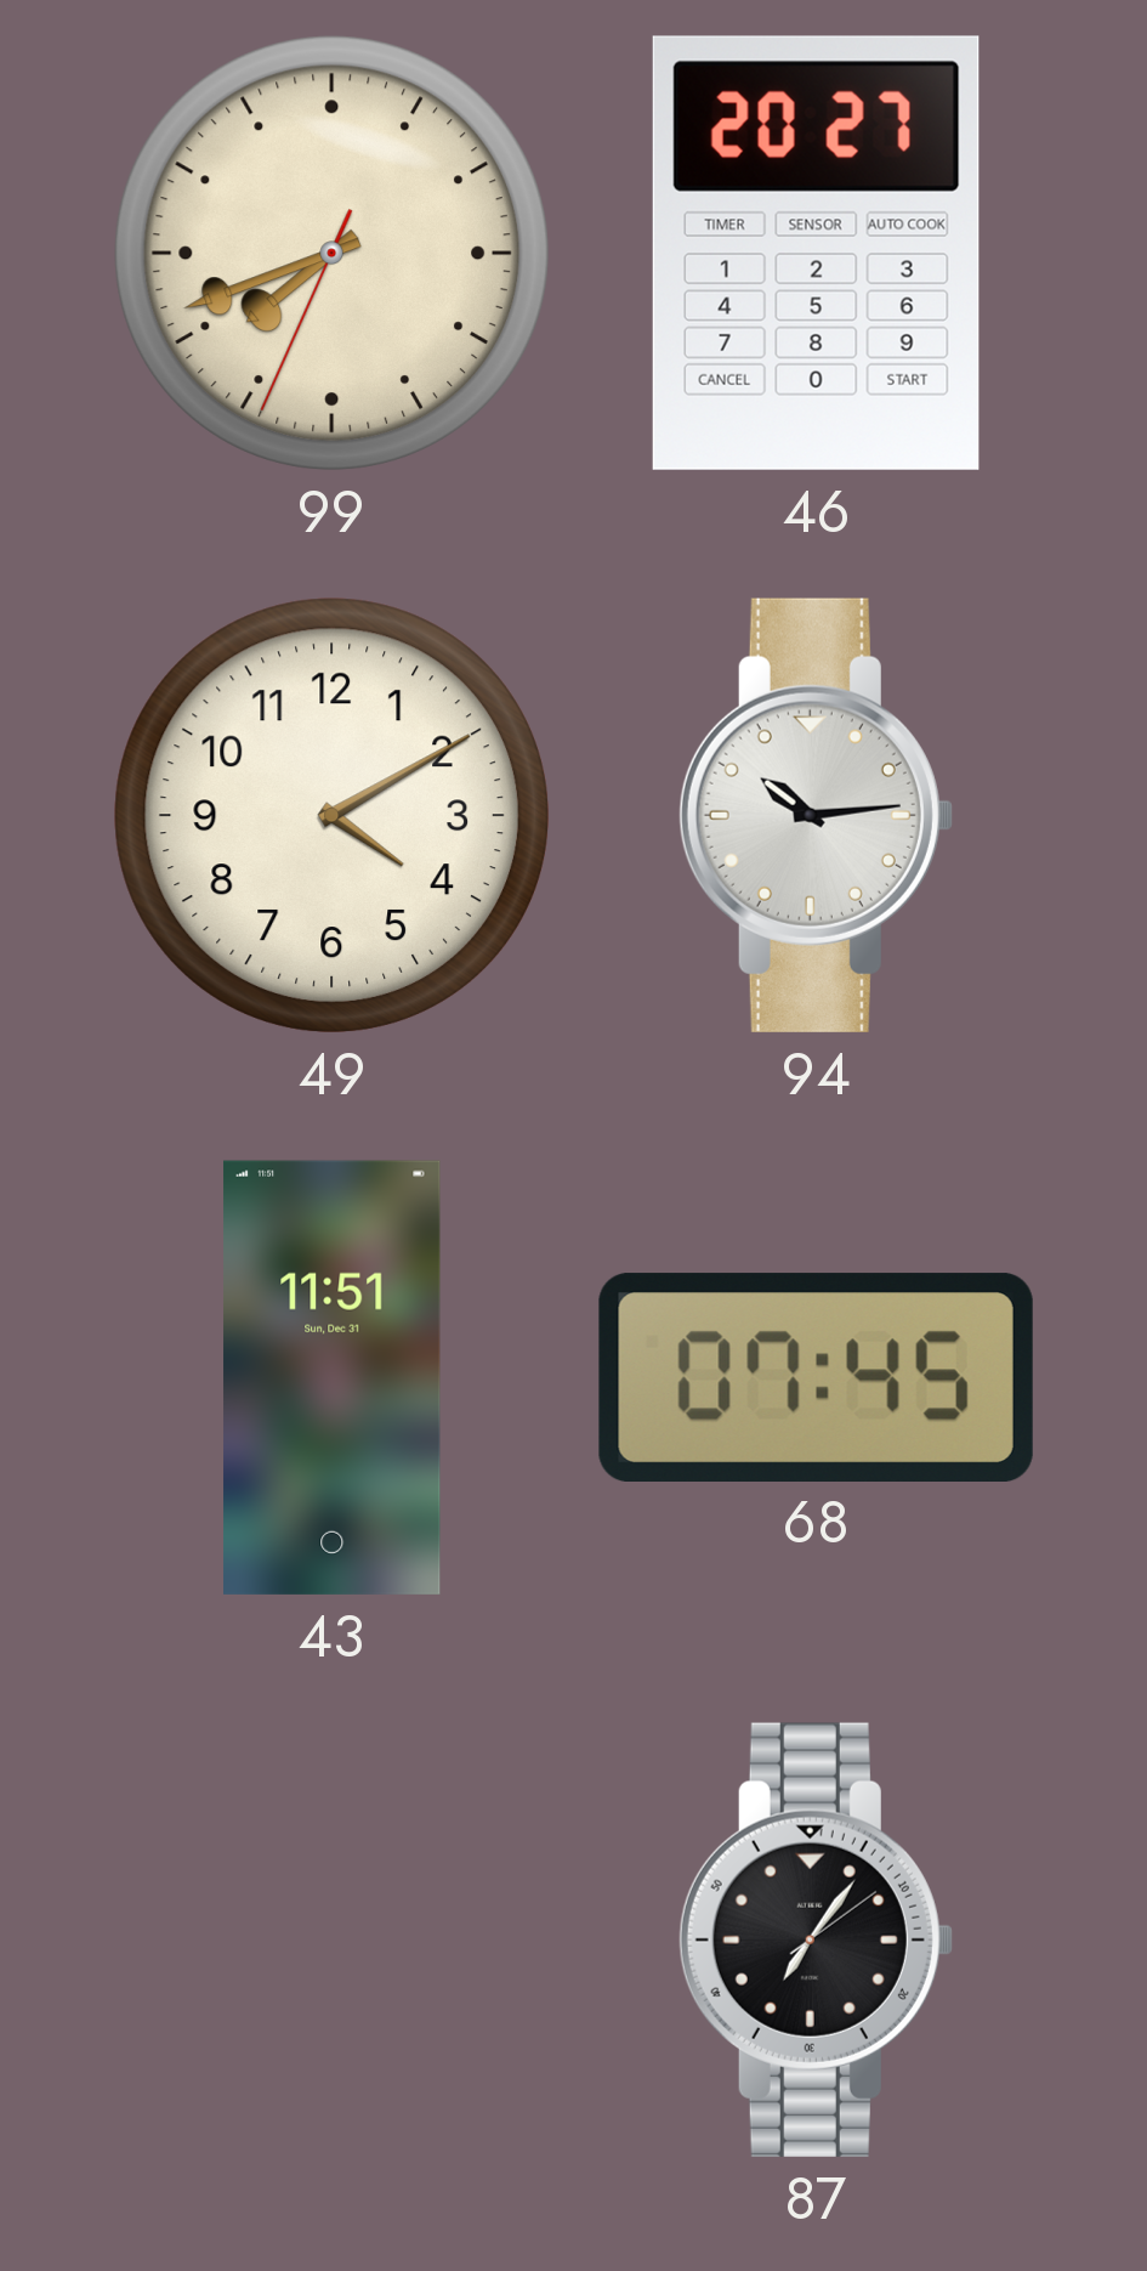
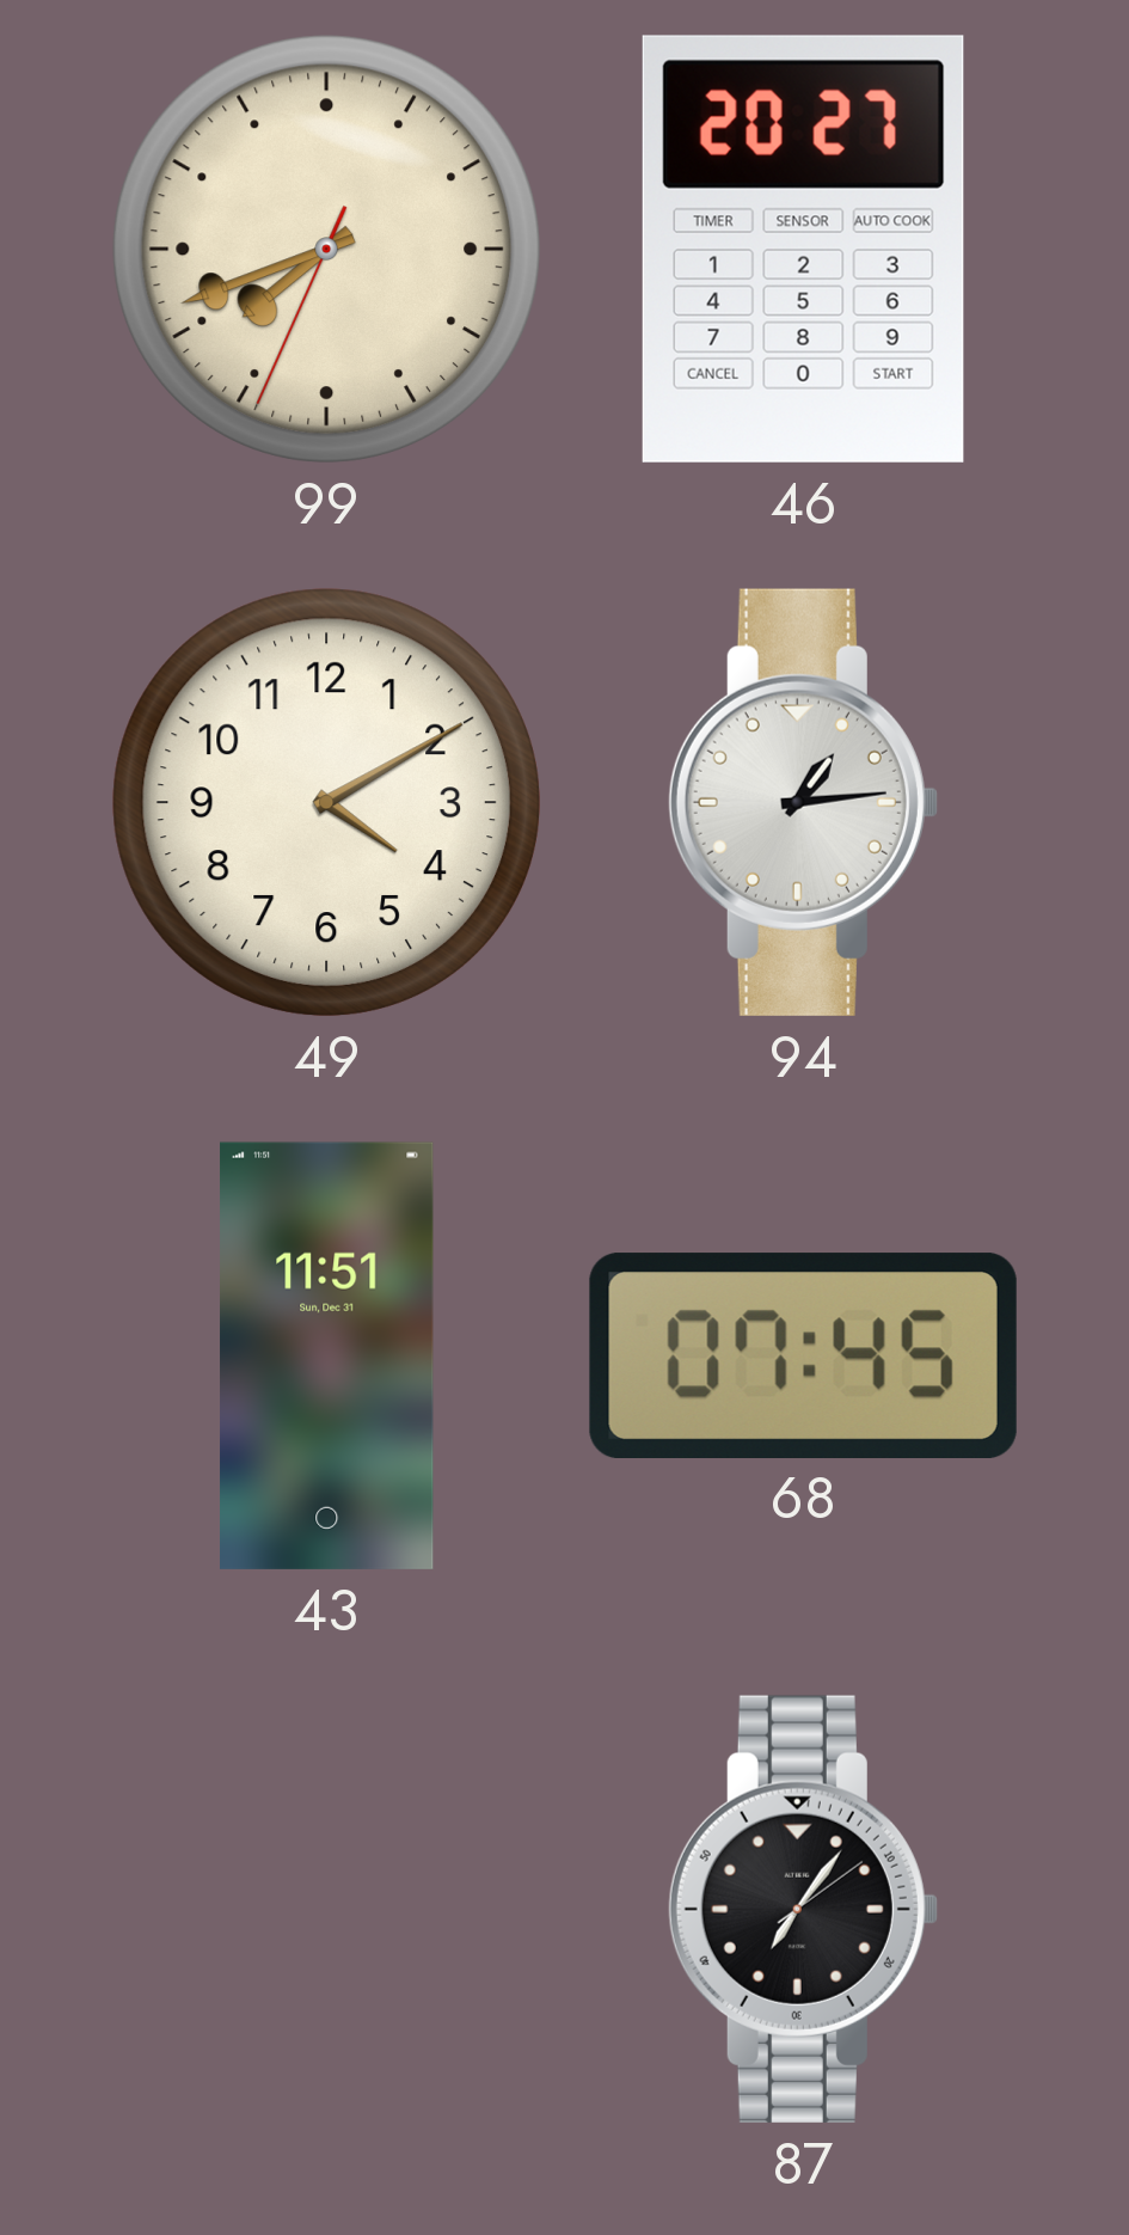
94: 10:14 -> 1:14 (803, 802)
